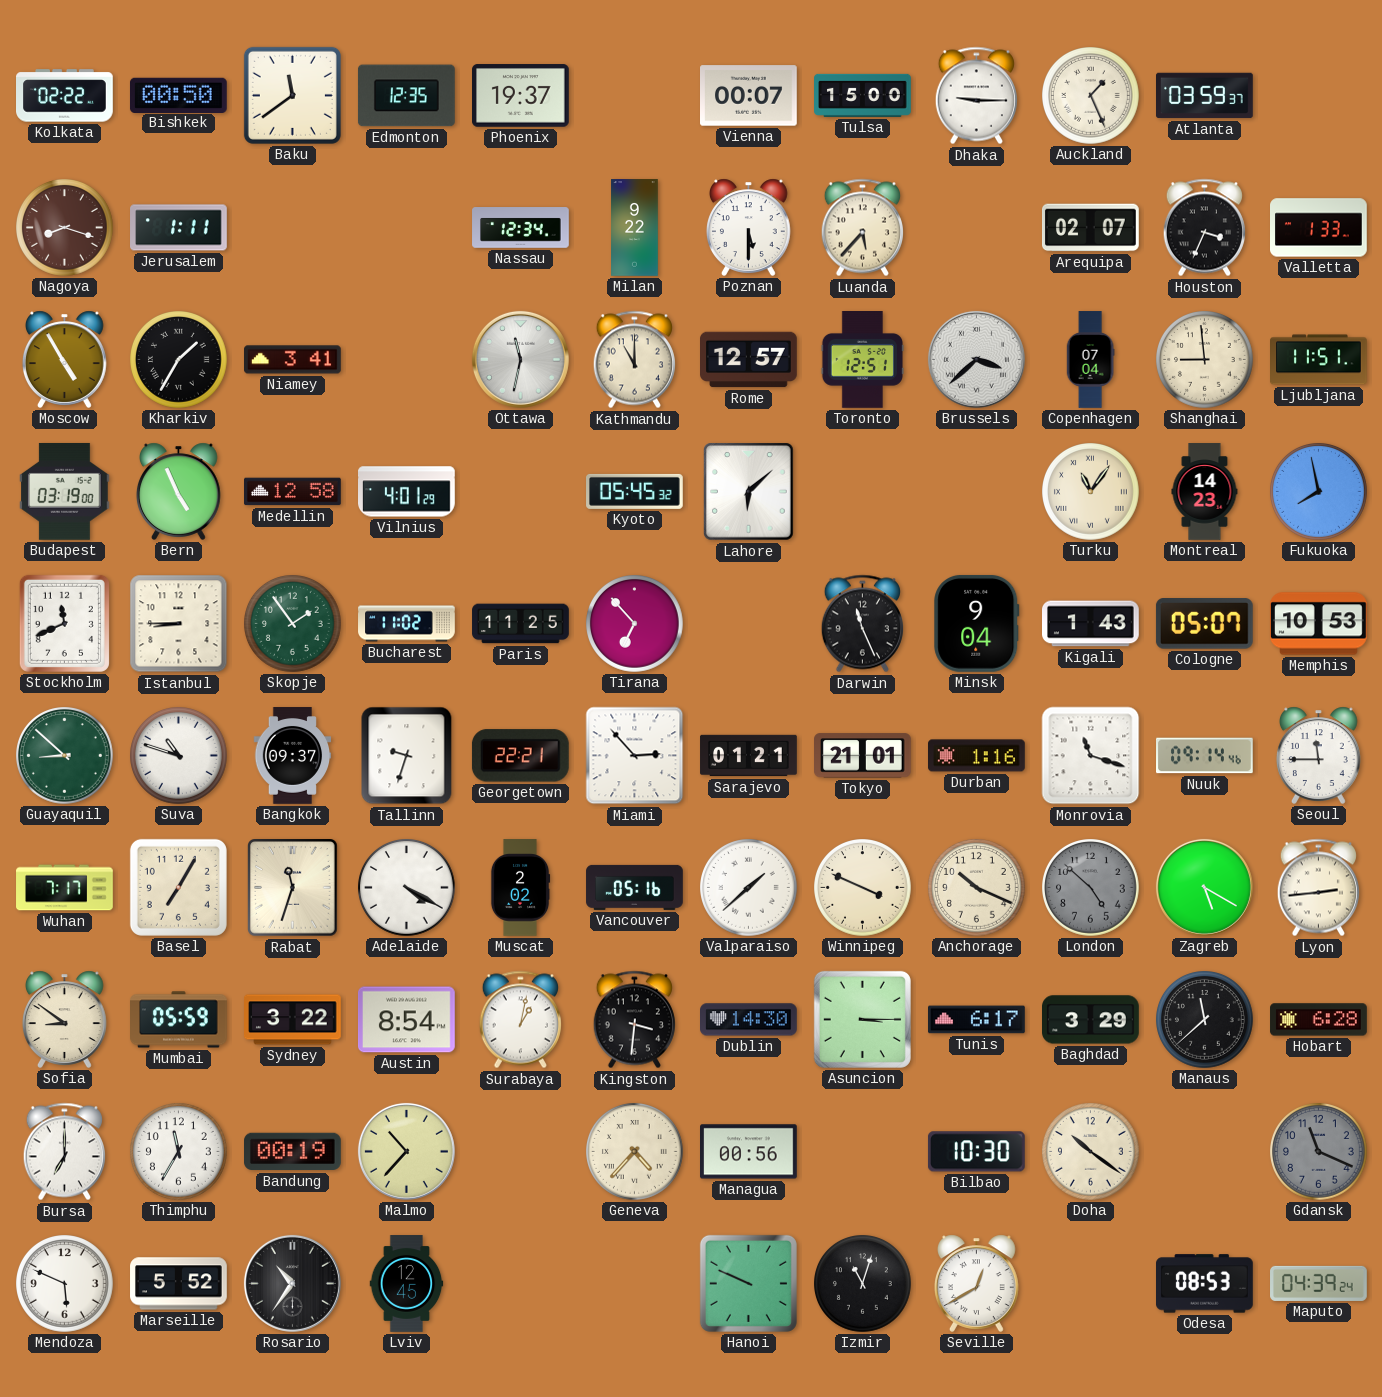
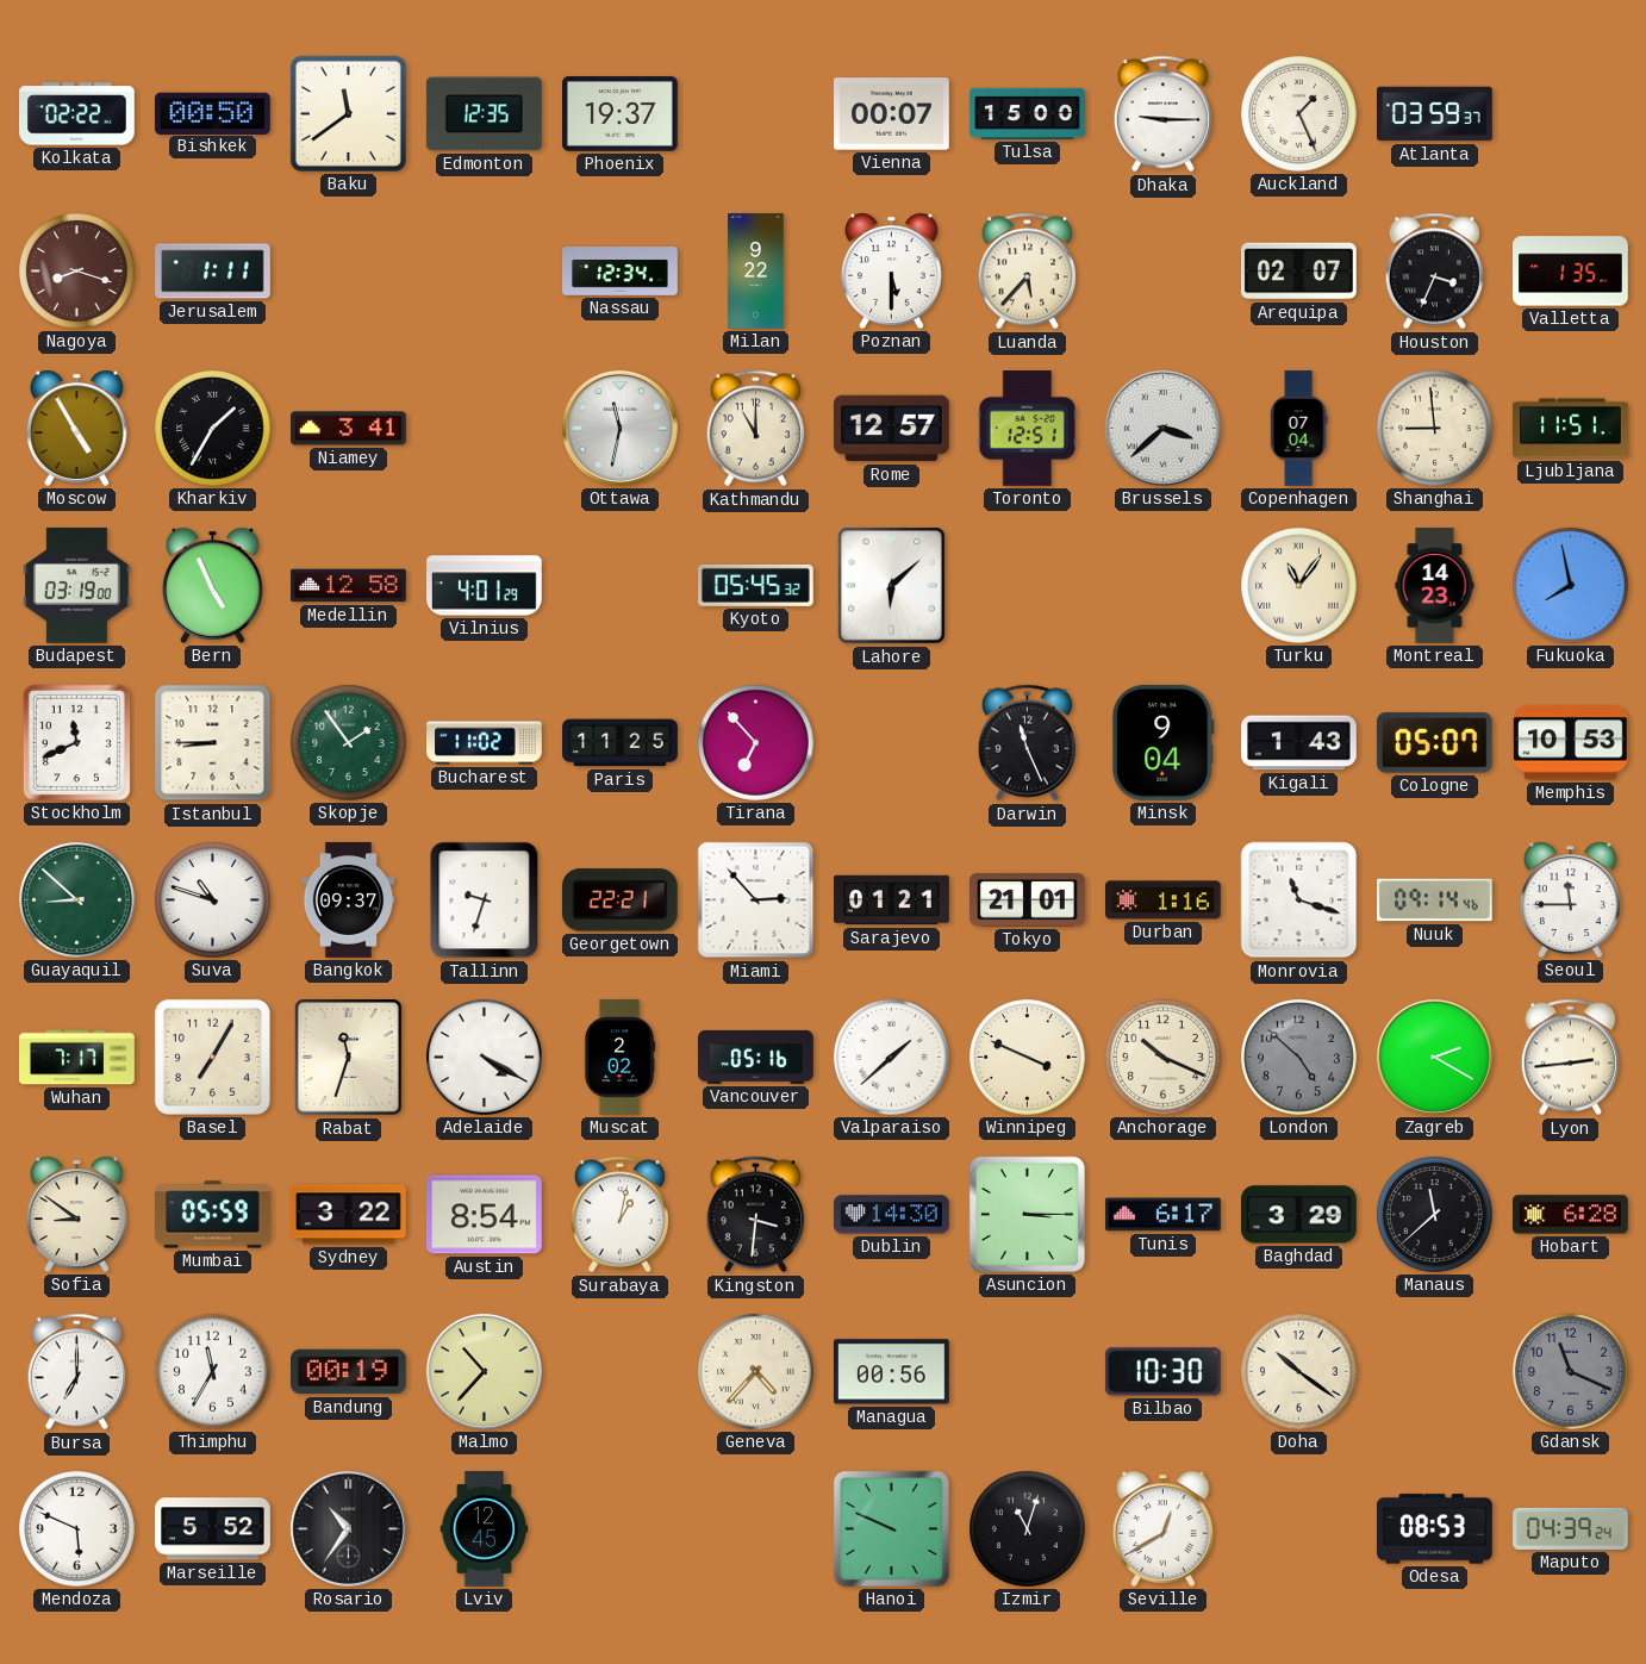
Valletta: 1:33 -> 1:35 (1571, 272)
Zagreb: 5:20 -> 2:20 (1434, 1057)
